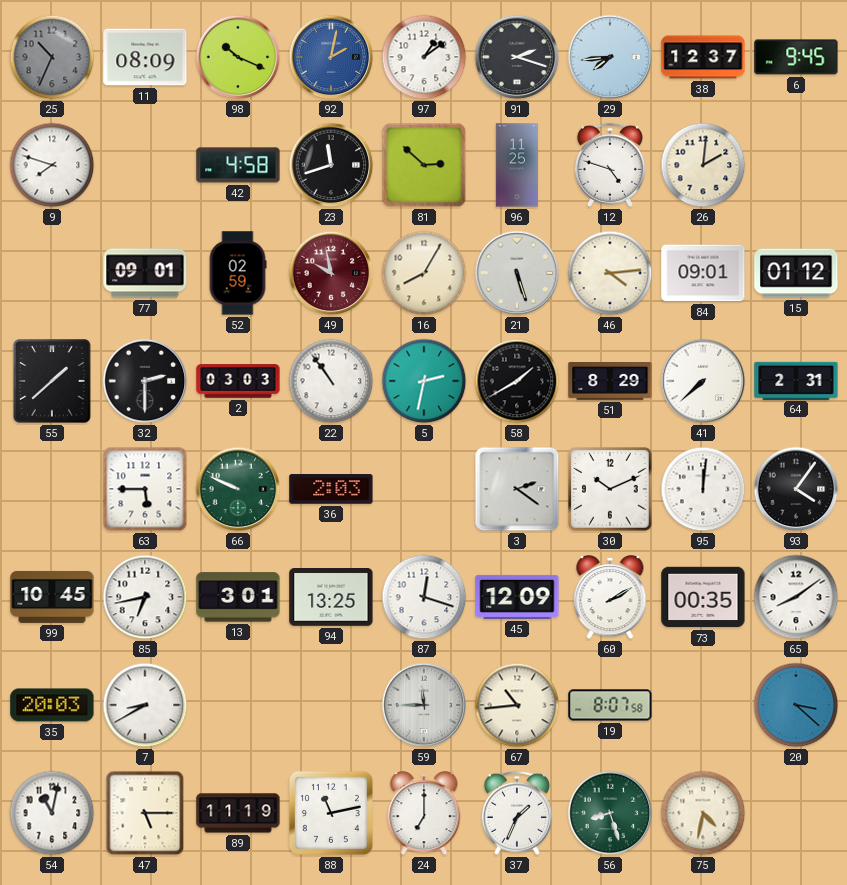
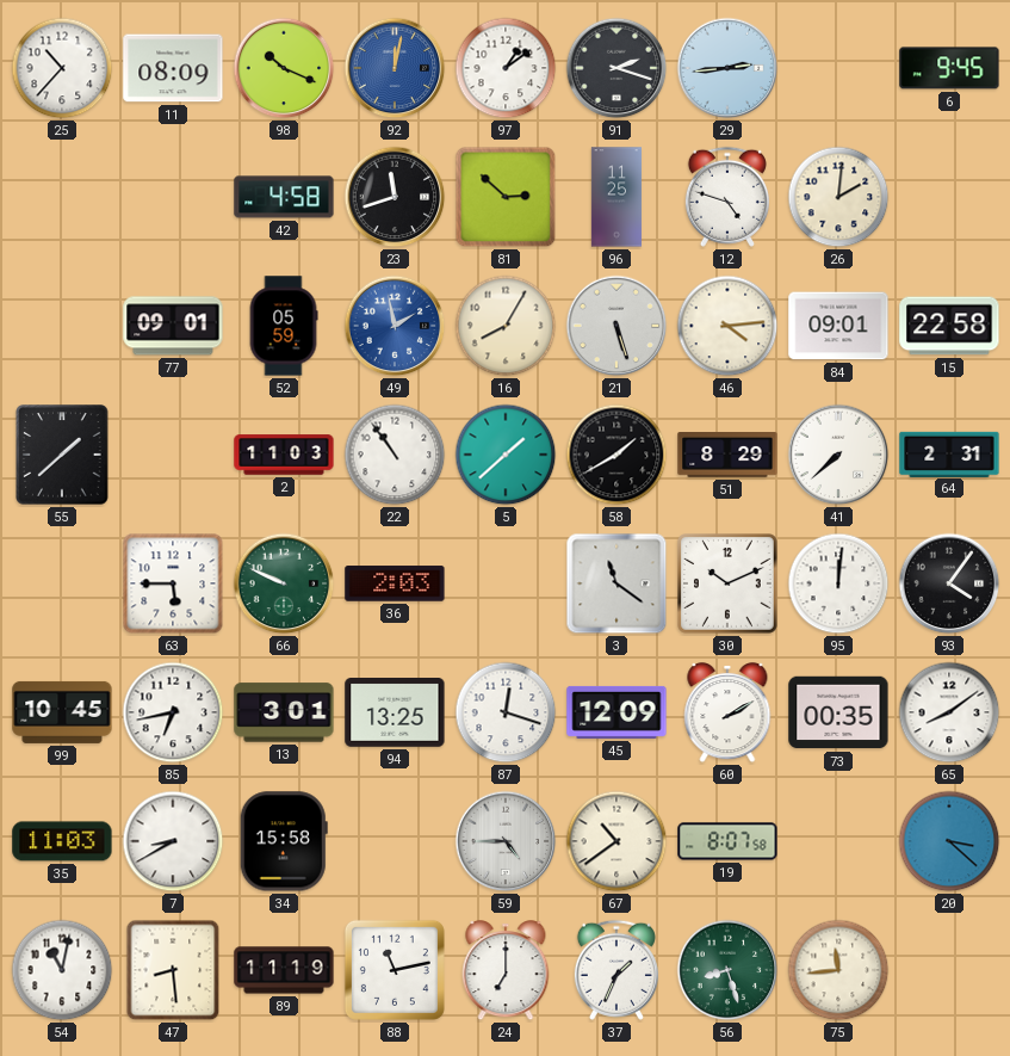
25: 10:34 -> 10:37 (62, 68)
25 dial: grey -> white (62, 68)
92: 2:02 -> 12:02 (395, 68)
29: 7:44 -> 2:44 (727, 68)
38: 12:37 -> none (703, 57)
9: 7:48 -> none (52, 165)
52: 02:59 -> 05:59 (284, 326)
49: 9:58 -> 1:58 (395, 326)
49 dial: burgundy -> blue (395, 326)
15: 01:12 -> 22:58 (949, 326)
32: 2:30 -> none (145, 381)
2: 03:03 -> 11:03 (284, 455)
5: 2:32 -> 1:38 (506, 455)
3: 2:21 -> 11:21 (616, 583)
35: 20:03 -> 11:03 (62, 841)
34: none -> 15:58 (284, 841)
59: 11:45 -> 4:45 (506, 841)
67: 10:44 -> 10:39 (616, 841)
47: 5:15 -> 8:29 (173, 970)
75: 4:32 -> 11:44 (838, 970)
